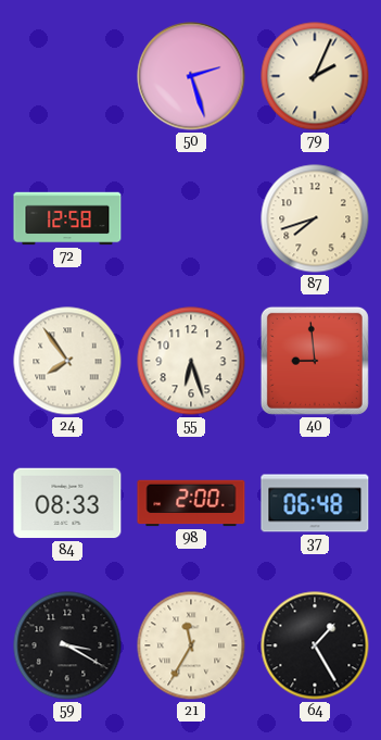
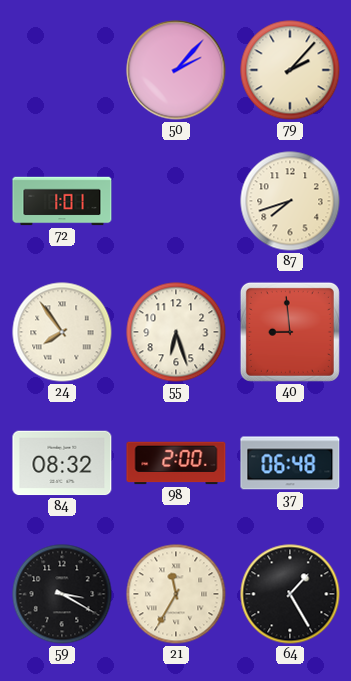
50: 2:27 -> 2:07 (176, 70)
79: 2:04 -> 2:07 (290, 70)
72: 12:58 -> 1:01 (62, 201)
84: 08:33 -> 08:32 (62, 463)
